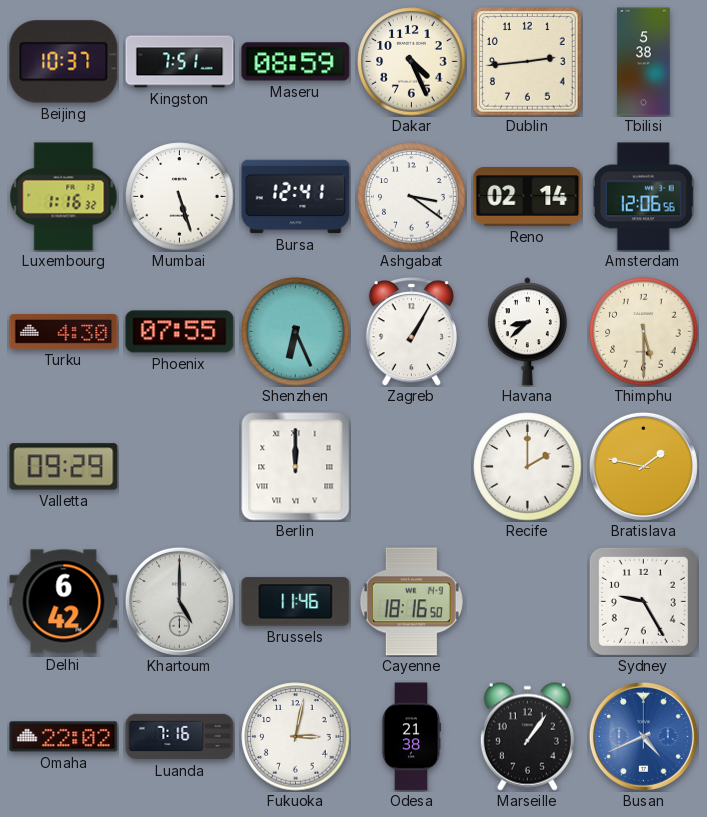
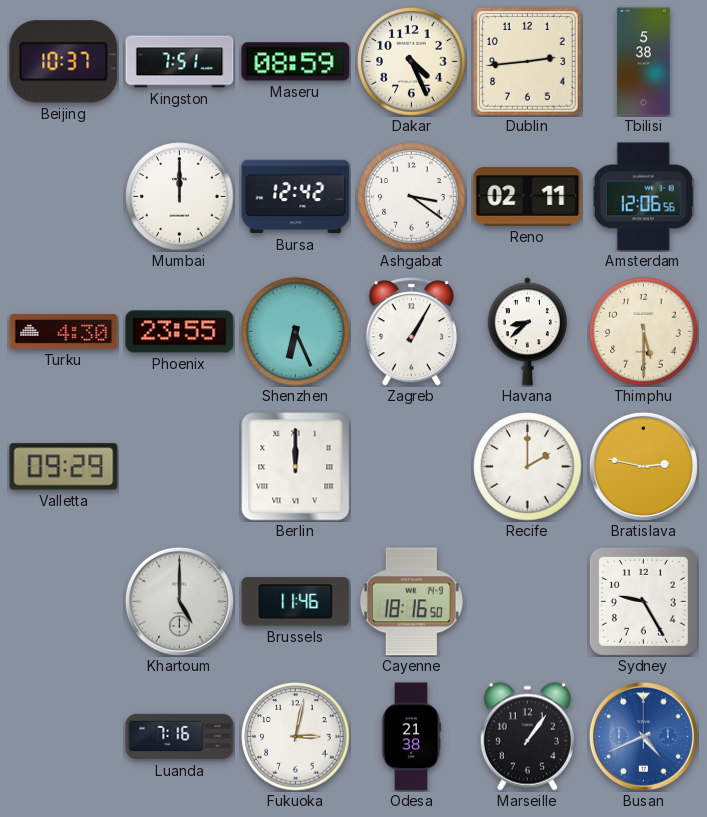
Luxembourg: 1:16 -> none (64, 197)
Mumbai: 5:27 -> 12:00 (180, 197)
Bursa: 12:41 -> 12:42 (296, 197)
Reno: 02:14 -> 02:11 (528, 197)
Phoenix: 07:55 -> 23:55 (180, 332)
Bratislava: 1:47 -> 2:47 (643, 466)
Delhi: 6:42 -> none (64, 602)
Omaha: 22:02 -> none (64, 737)
